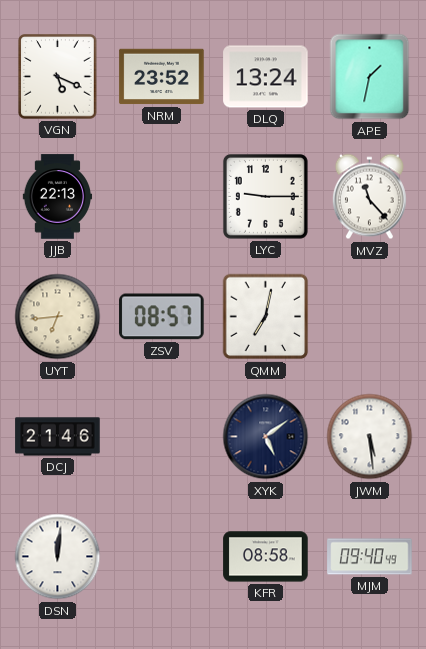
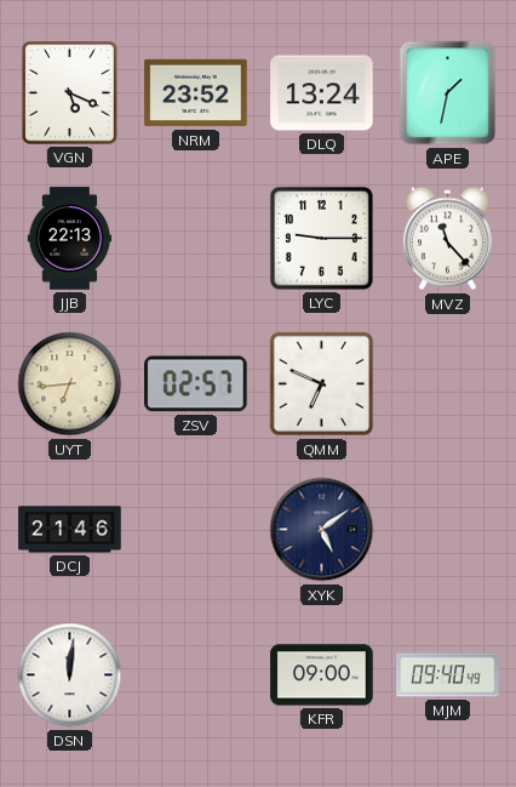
ZSV: 08:57 -> 02:57 (196, 384)
QMM: 7:02 -> 6:49 (322, 384)
JWM: 5:29 -> none (370, 437)
KFR: 08:58 -> 09:00 (322, 675)
